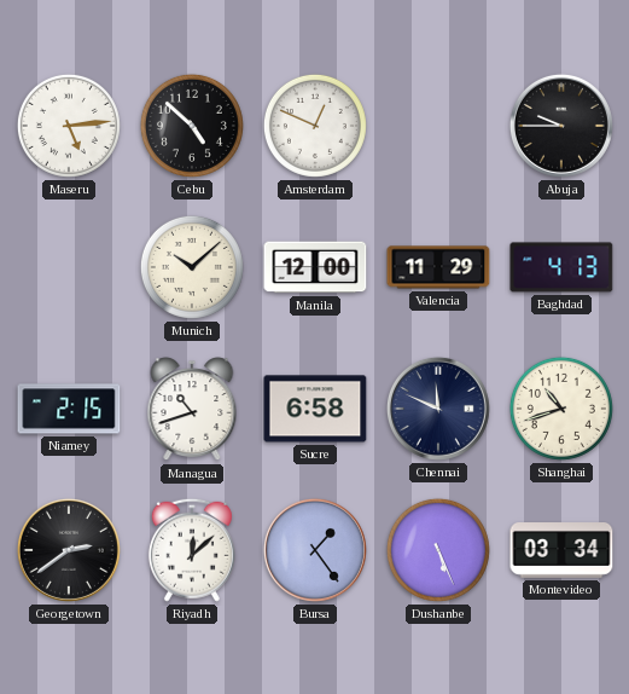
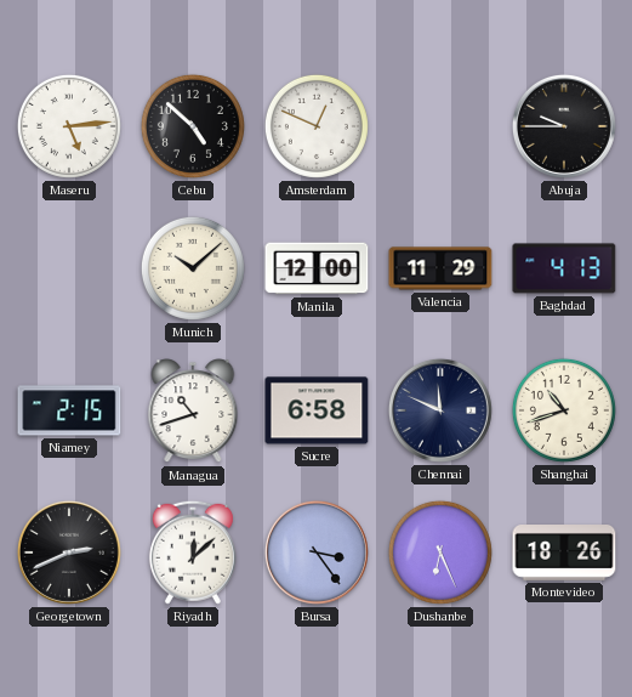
Georgetown: 2:39 -> 2:41 (69, 552)
Bursa: 1:24 -> 3:24 (317, 552)
Dushanbe: 5:26 -> 6:26 (440, 552)
Montevideo: 03:34 -> 18:26 (564, 554)
